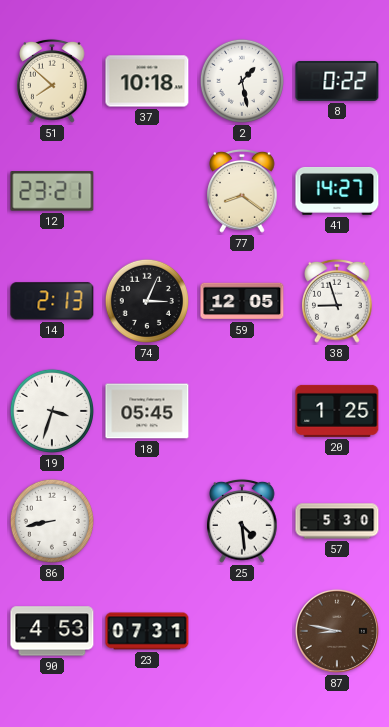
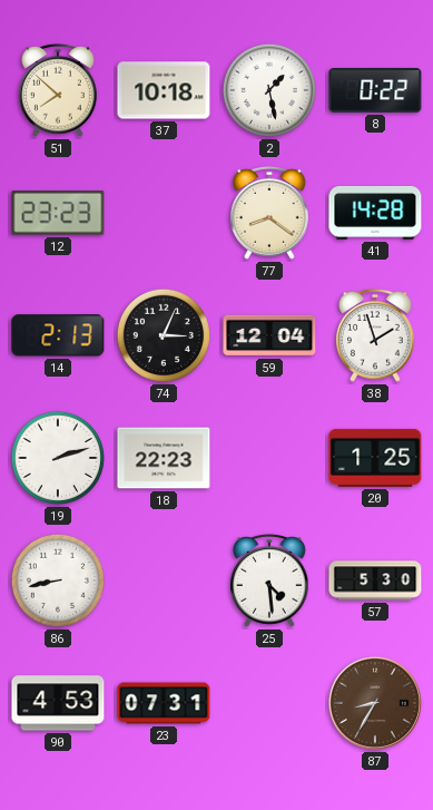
12: 23:21 -> 23:23 (58, 213)
41: 14:27 -> 14:28 (375, 213)
59: 12:05 -> 12:04 (269, 335)
38: 8:57 -> 1:57 (375, 335)
19: 3:33 -> 2:12 (58, 458)
18: 05:45 -> 22:23 (164, 458)
87: 8:47 -> 8:35 (375, 703)
